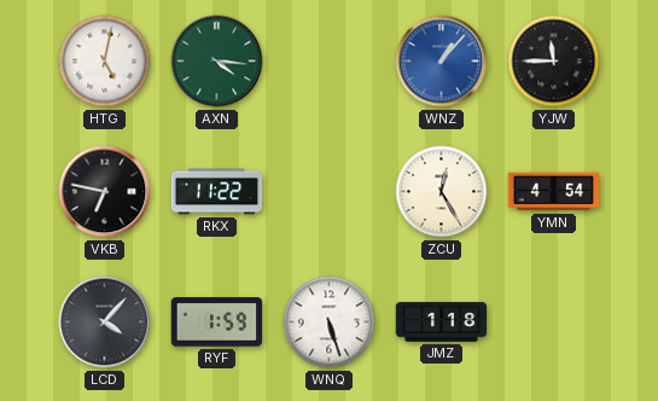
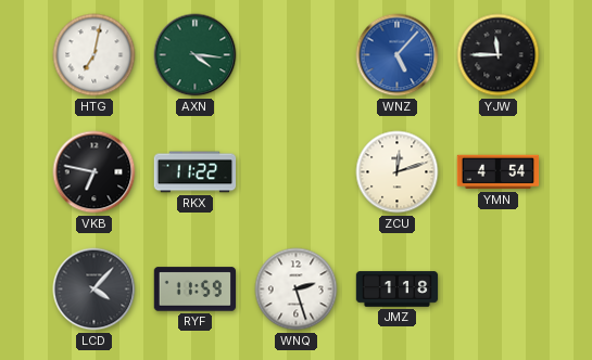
HTG: 5:02 -> 7:02 (95, 55)
WNZ: 1:07 -> 5:07 (398, 55)
ZCU: 12:25 -> 12:12 (398, 172)
RYF: 1:59 -> 11:59 (196, 290)
WNQ: 5:27 -> 2:27 (297, 290)
